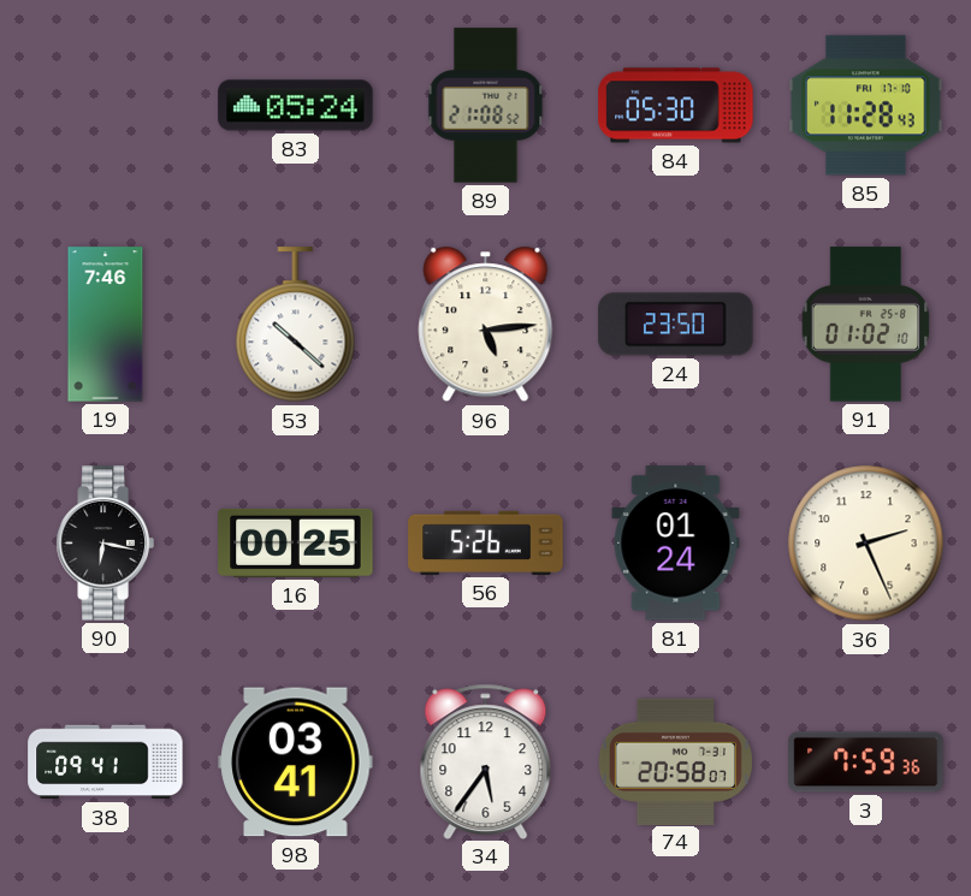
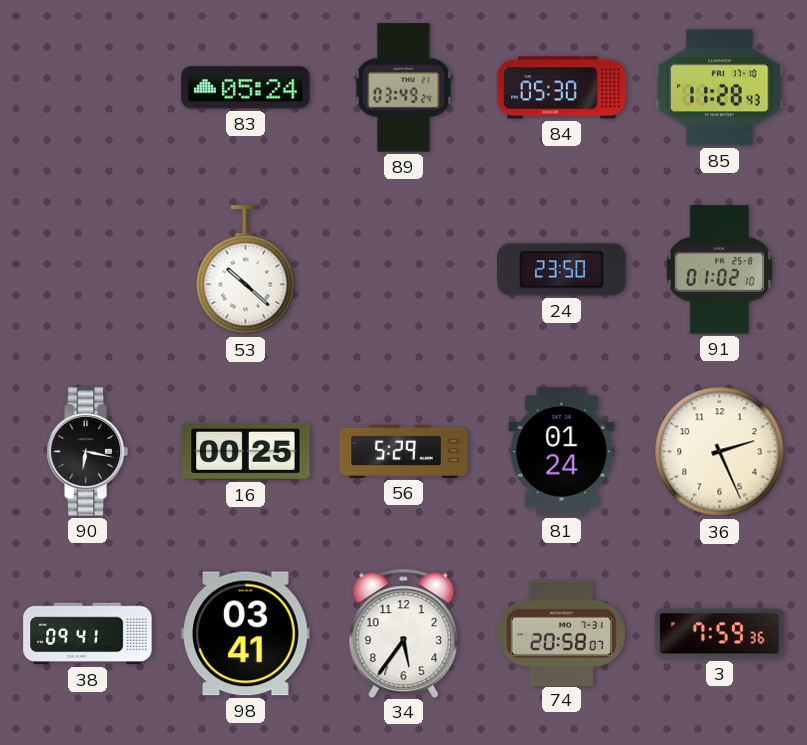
89: 21:08 -> 03:49 (404, 88)
19: 7:46 -> none (106, 325)
96: 5:14 -> none (486, 325)
56: 5:26 -> 5:29 (404, 451)
